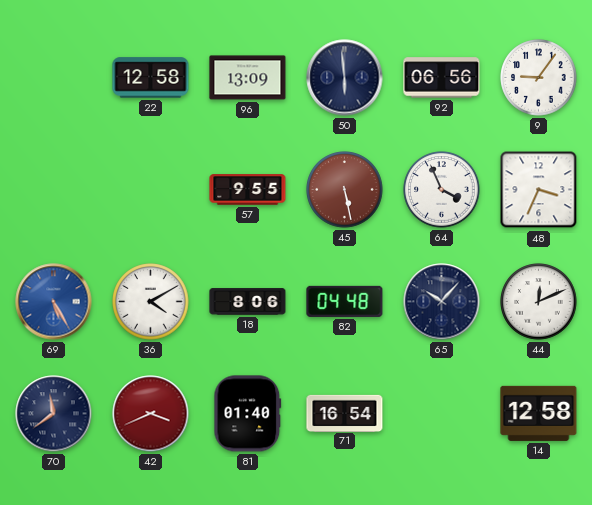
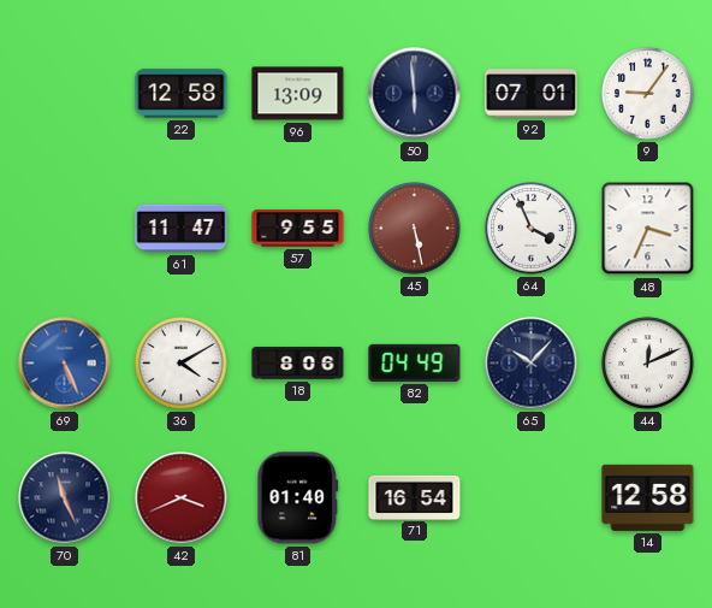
92: 06:56 -> 07:01 (532, 94)
61: none -> 11:47 (182, 229)
69: 5:25 -> 5:26 (65, 364)
82: 04:48 -> 04:49 (415, 362)
70: 11:39 -> 11:26 (65, 498)
